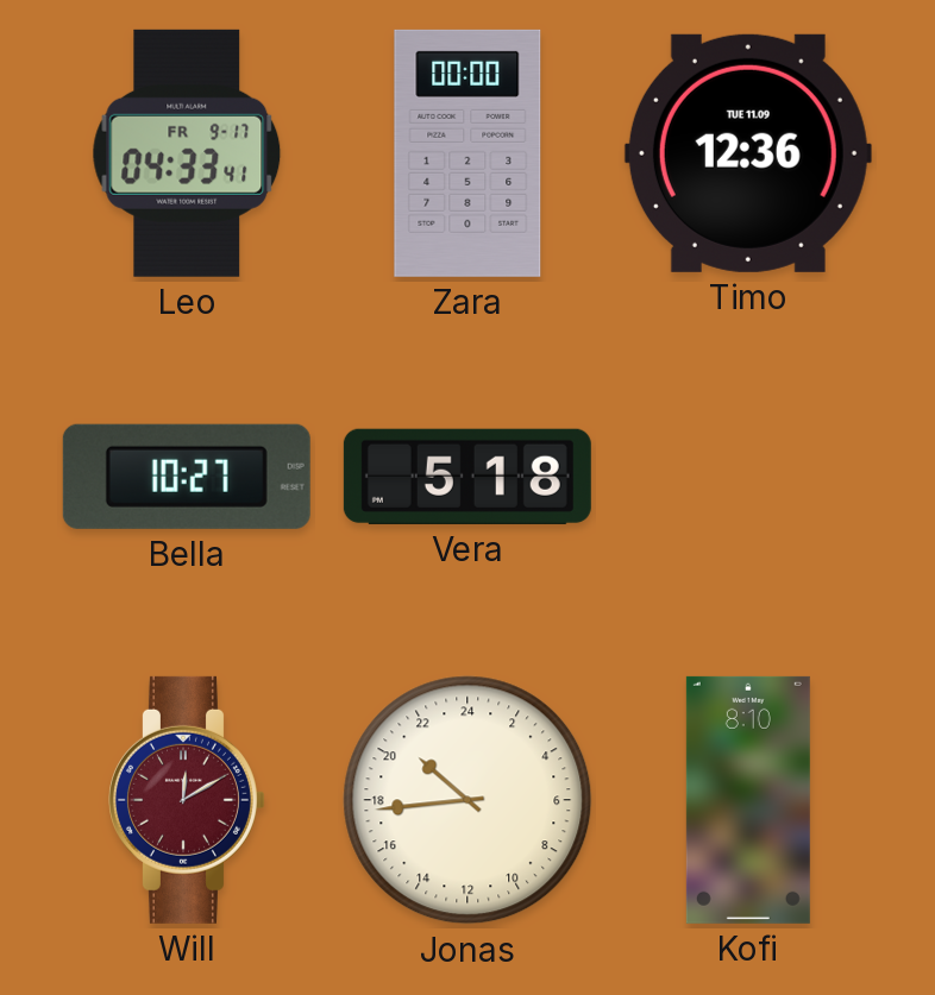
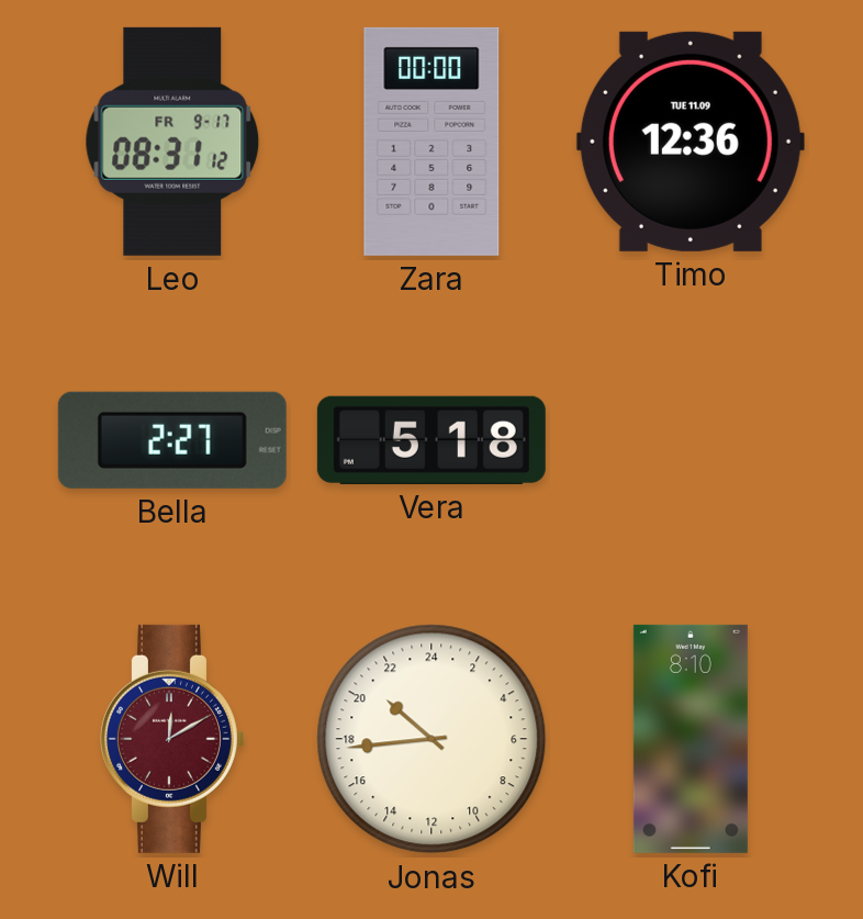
Leo: 04:33 -> 08:31 (172, 142)
Bella: 10:27 -> 2:27 (172, 440)
